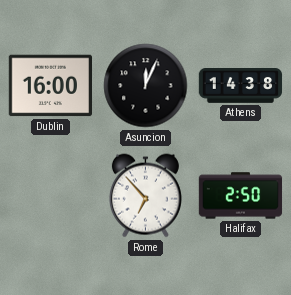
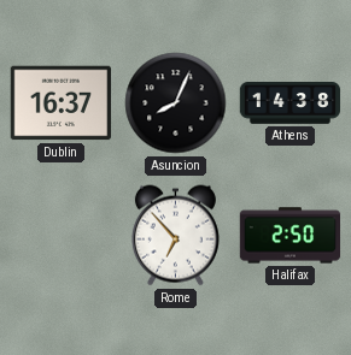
Dublin: 16:00 -> 16:37 (60, 103)
Asuncion: 12:04 -> 8:04 (176, 103)
